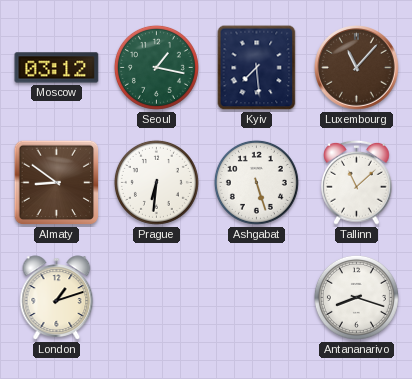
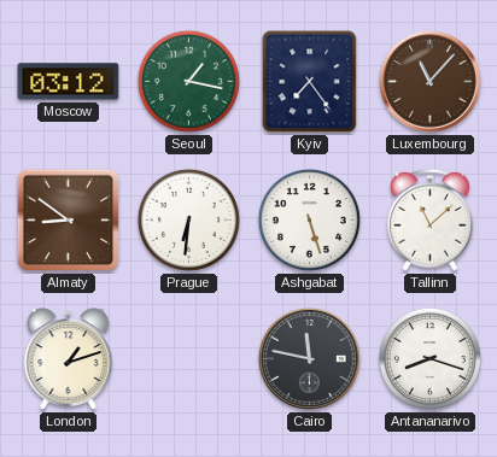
Kyiv: 7:29 -> 7:24 (310, 82)
Cairo: none -> 11:47 (310, 359)
